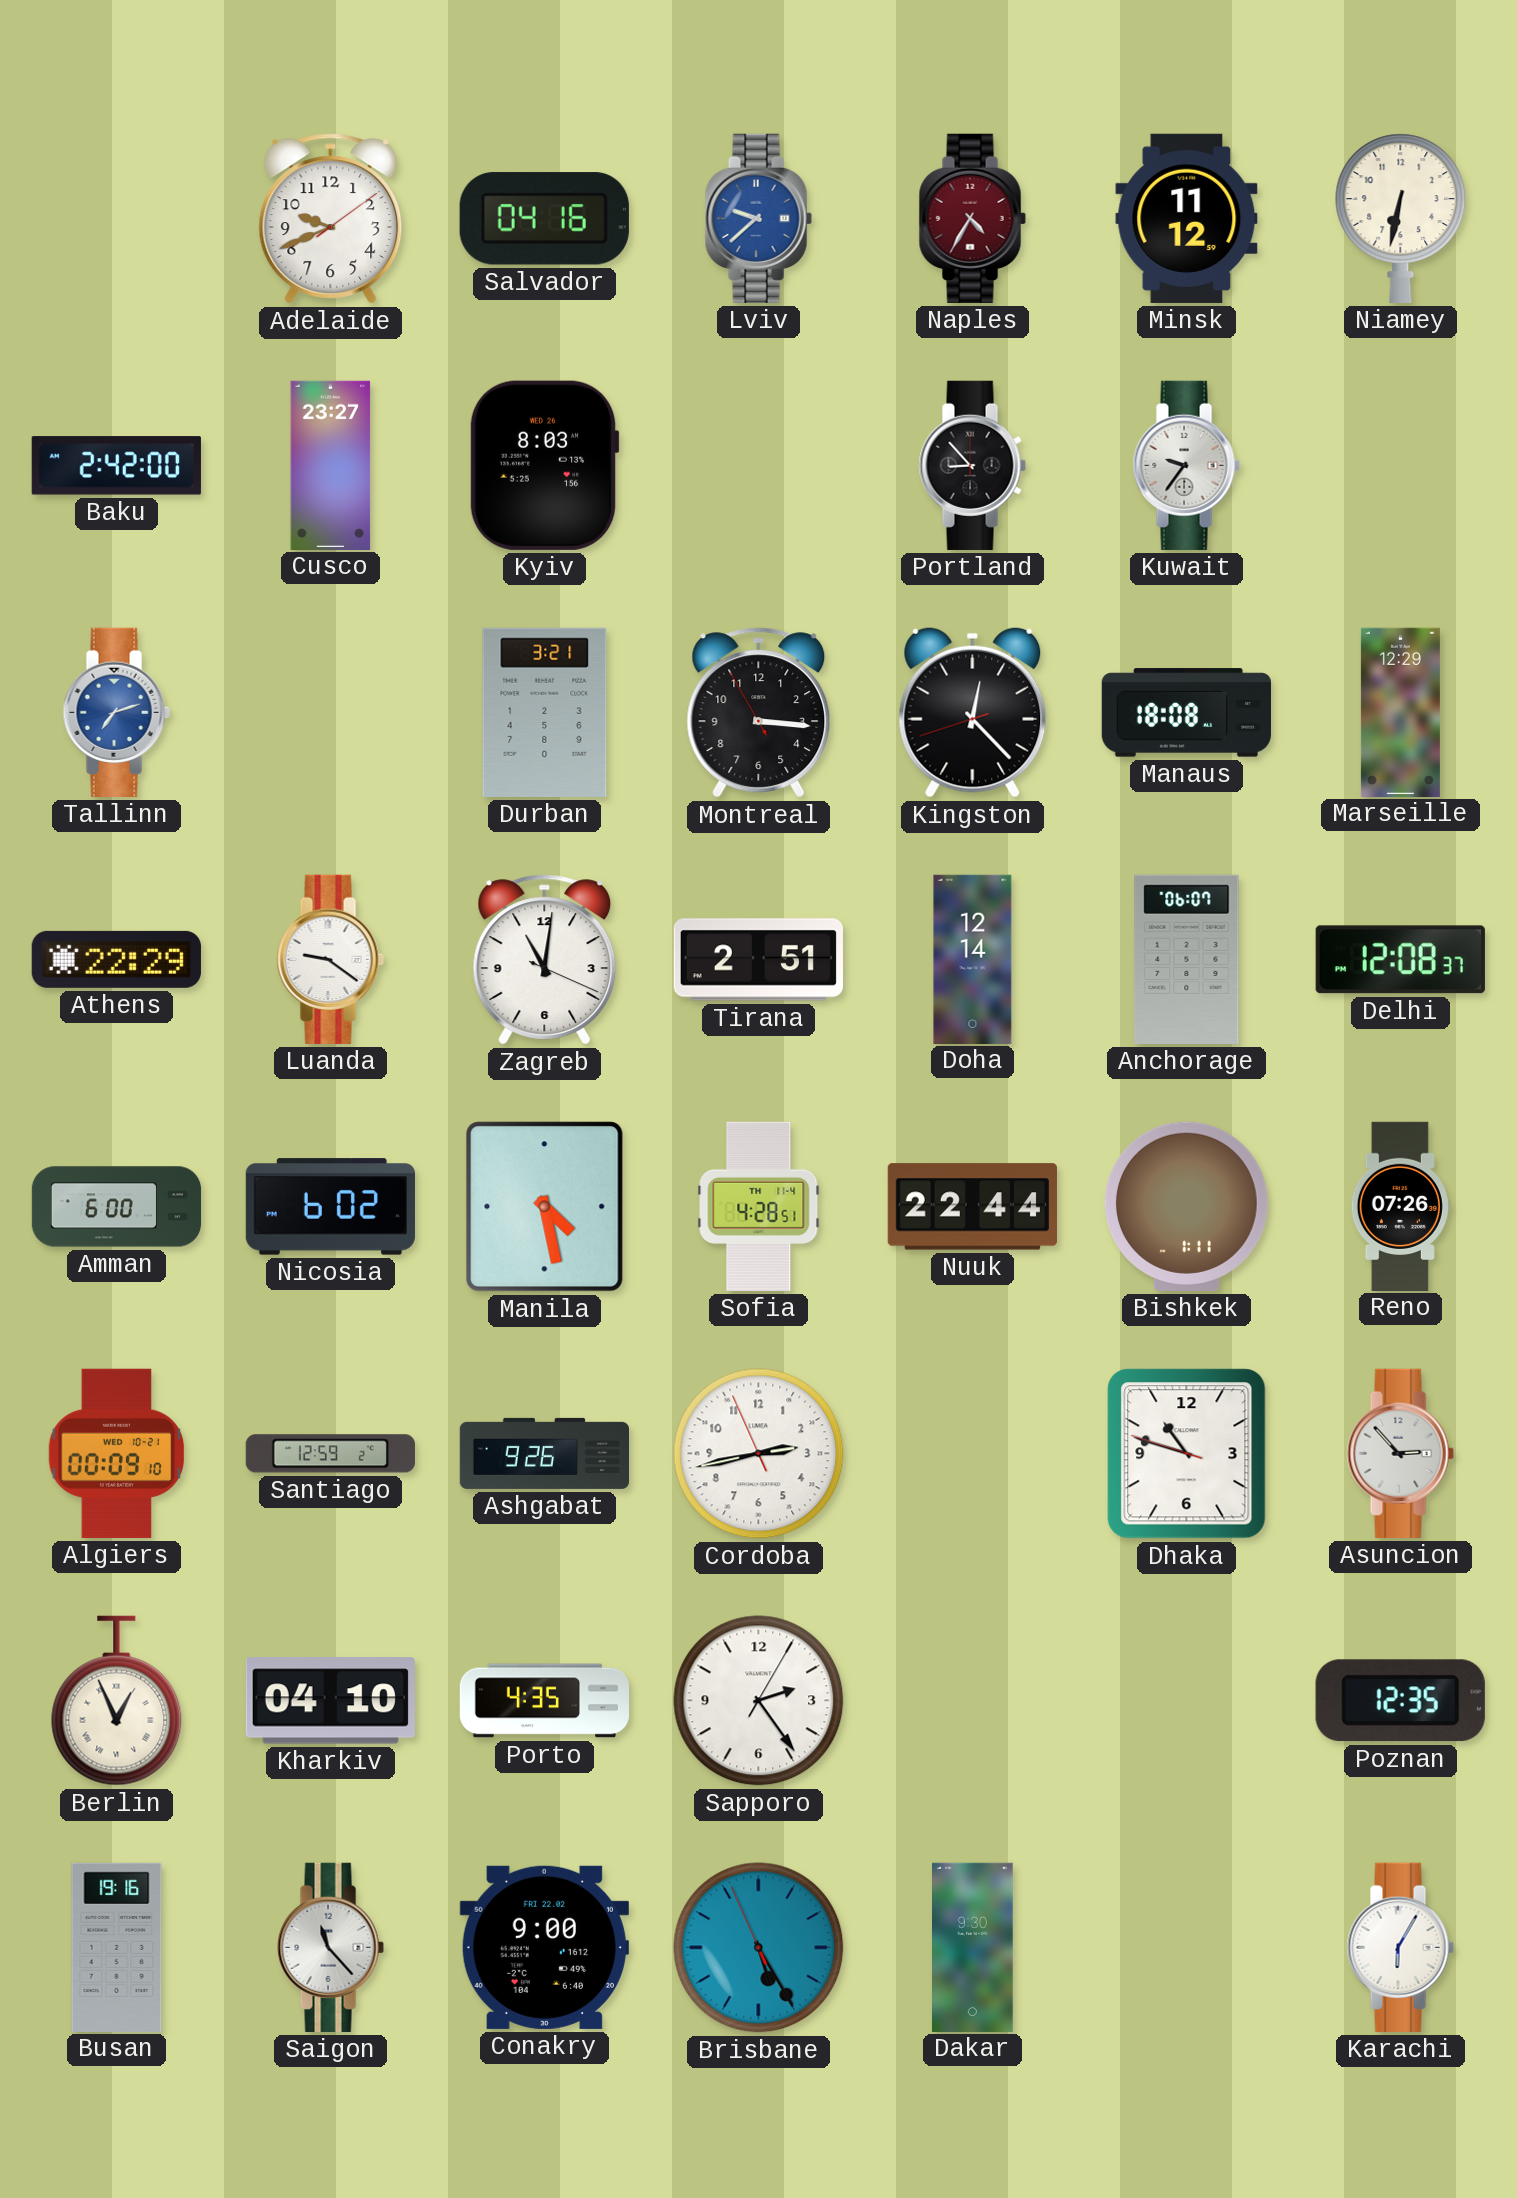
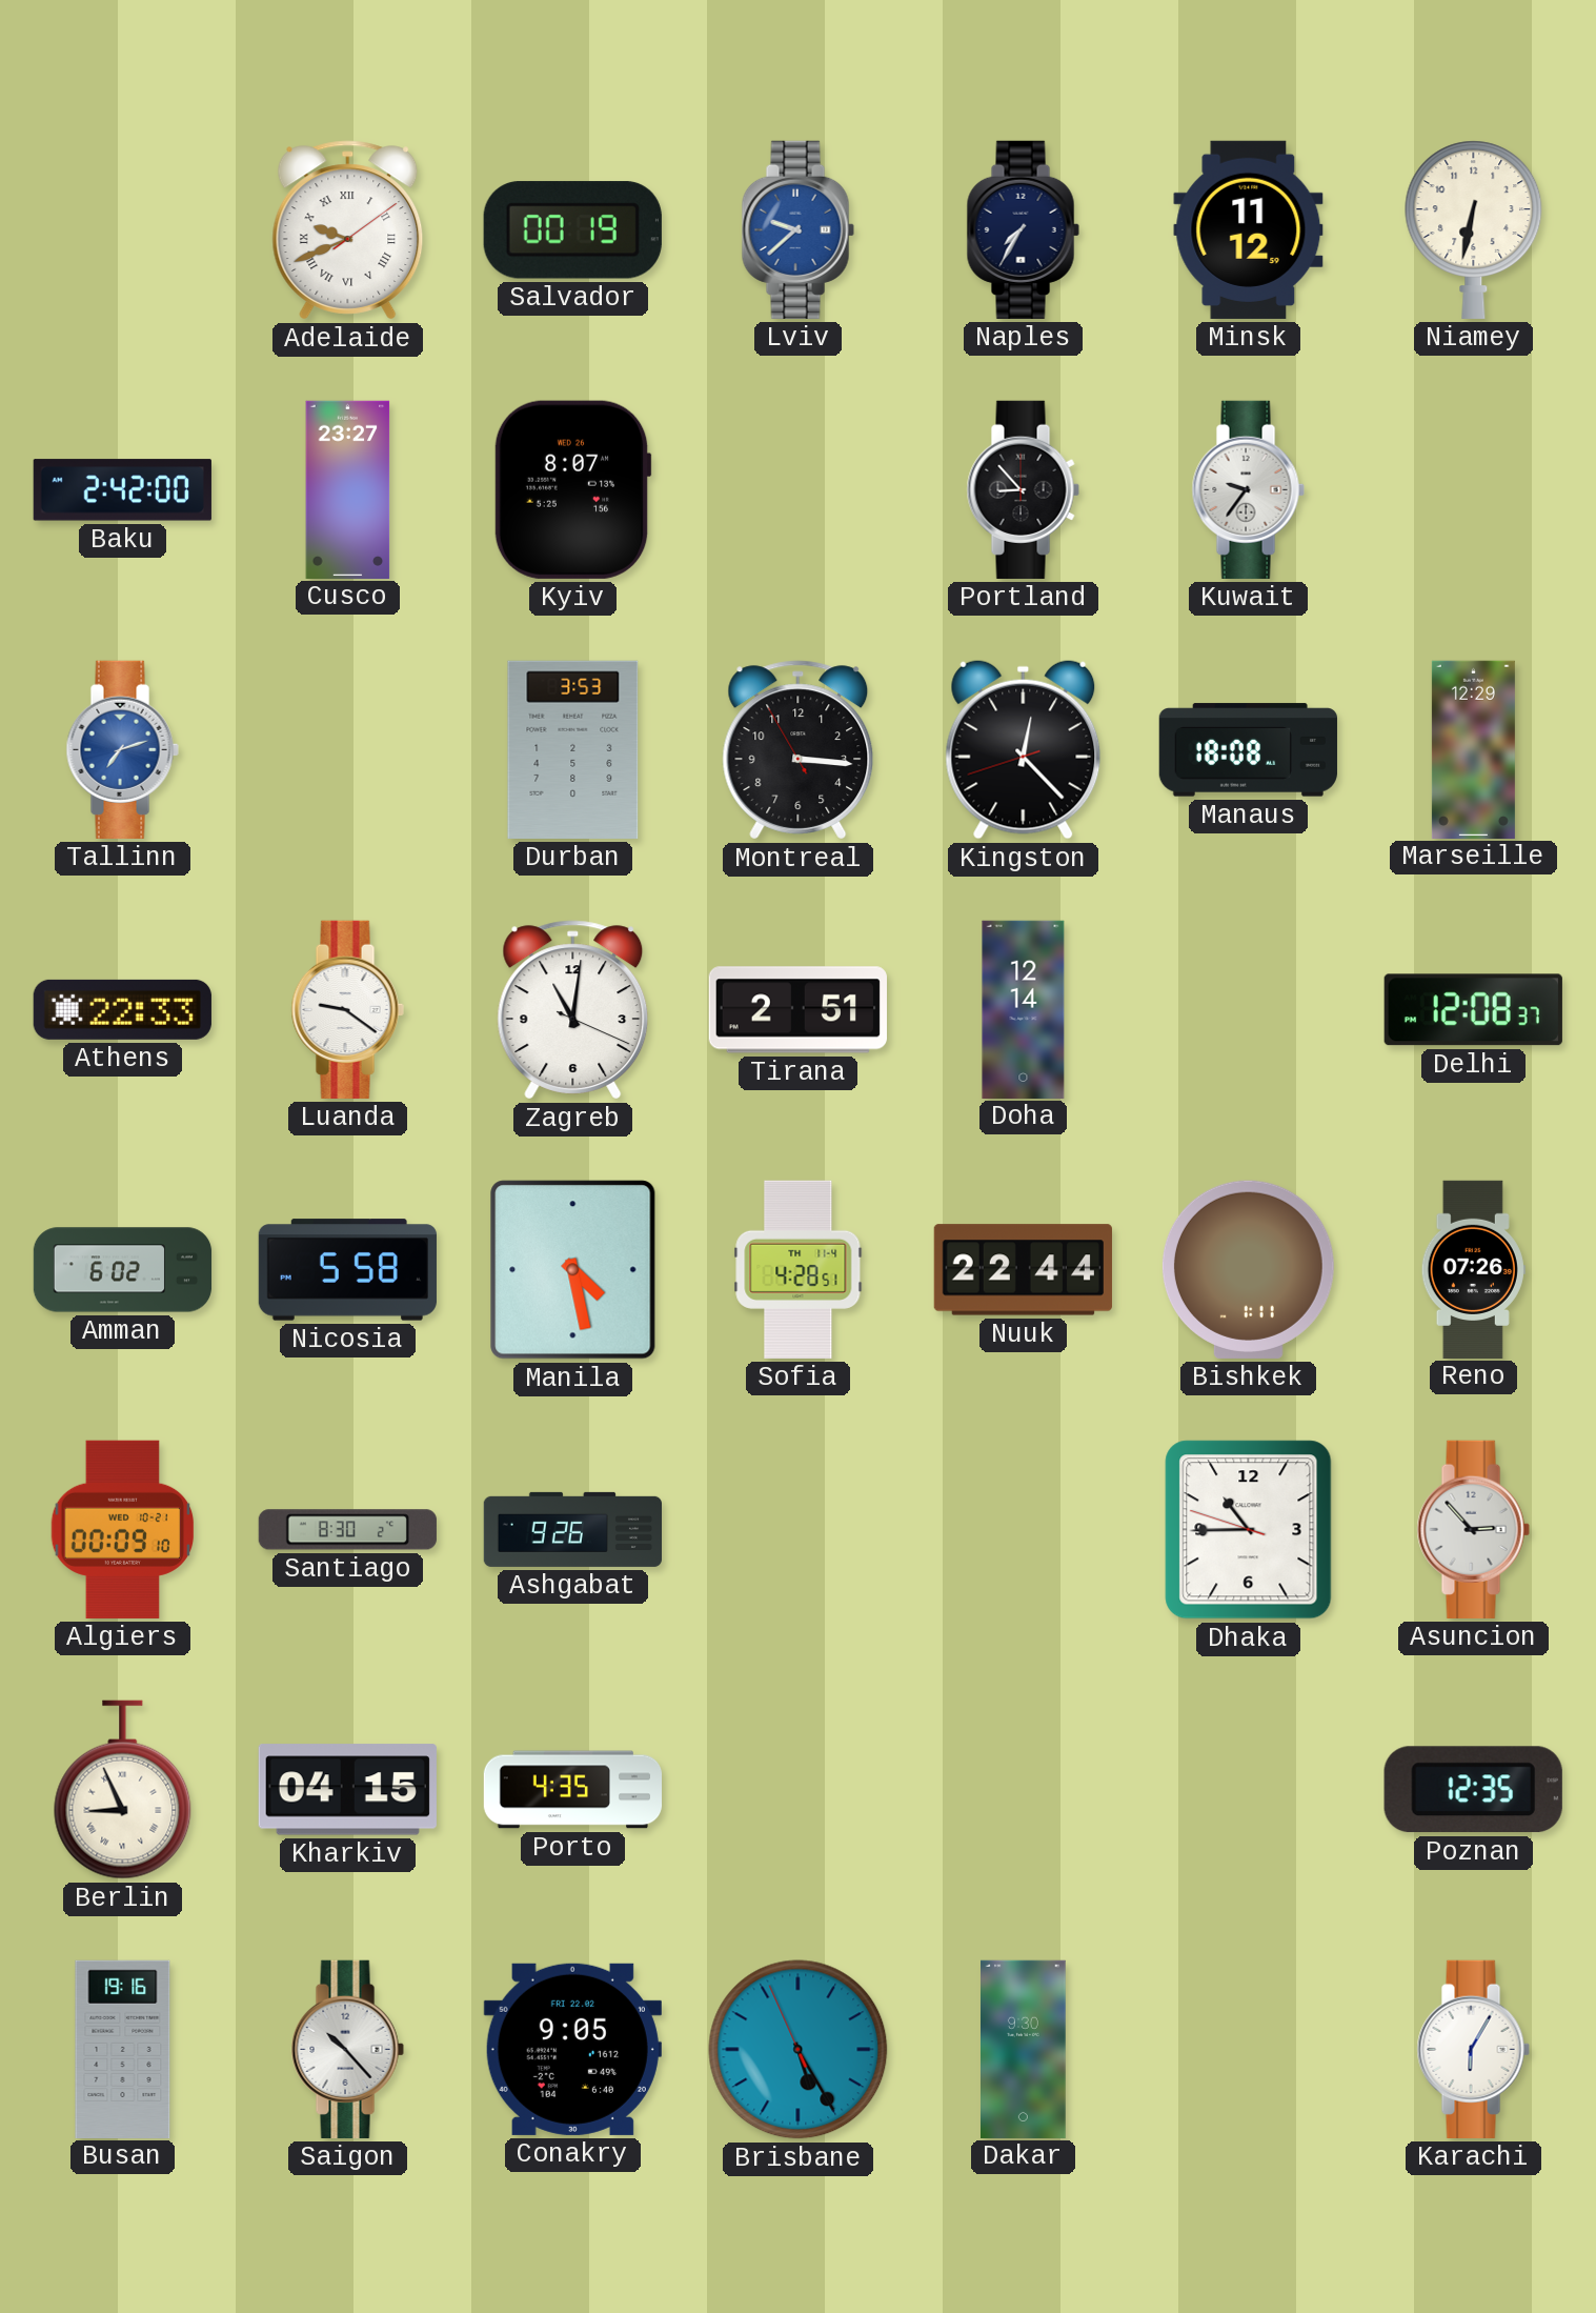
Adelaide numerals: Arabic -> Roman (348, 230)
Salvador: 04:16 -> 00:19 (572, 230)
Naples: 4:35 -> 7:35 (1023, 229)
Naples dial: burgundy -> navy (1023, 229)
Kyiv: 8:03 -> 8:07 (572, 489)
Durban: 3:21 -> 3:53 (573, 749)
Athens: 22:29 -> 22:33 (122, 1009)
Anchorage: 06:07 -> none (1187, 959)
Amman: 6:00 -> 6:02 (123, 1270)
Nicosia: 6:02 -> 5:58 (347, 1270)
Santiago: 12:59 -> 8:30 (347, 1530)
Cordoba: 2:42 -> none (759, 1454)
Dhaka: 10:47 -> 10:44 (1249, 1530)
Berlin: 12:56 -> 8:56 (123, 1790)
Kharkiv: 04:10 -> 04:15 (347, 1790)
Sapporo: 2:24 -> none (759, 1701)
Saigon: 11:23 -> 10:23 (347, 2049)
Conakry: 9:00 -> 9:05 (572, 2049)
